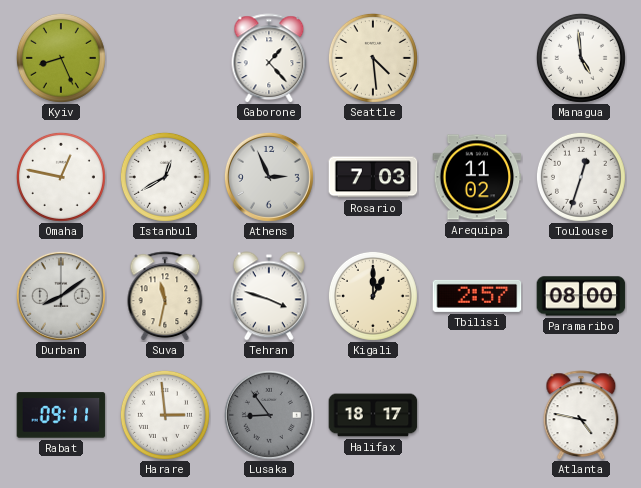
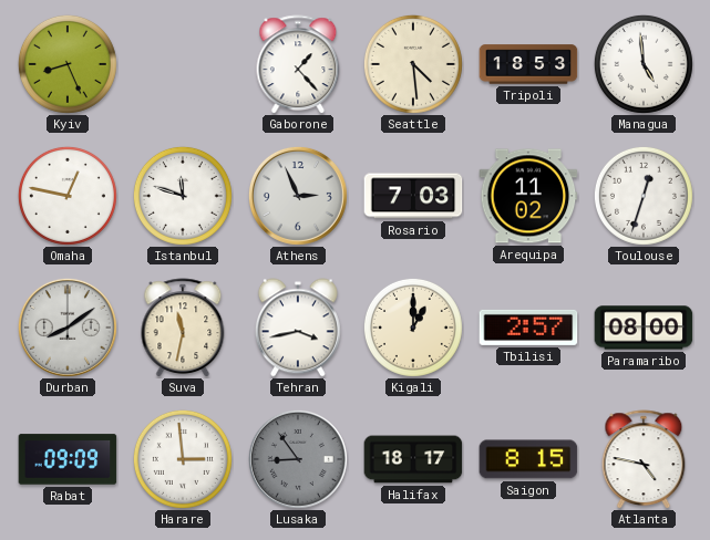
Tripoli: none -> 18:53 (528, 64)
Istanbul: 12:40 -> 11:48 (183, 196)
Tehran: 3:48 -> 3:43 (298, 328)
Rabat: 09:11 -> 09:09 (68, 459)
Saigon: none -> 8:15 (528, 459)
